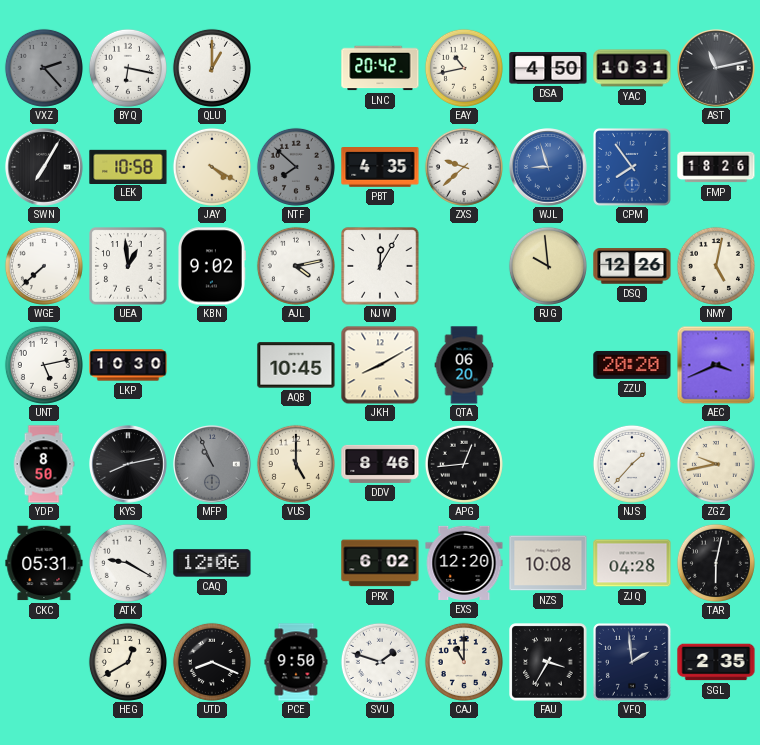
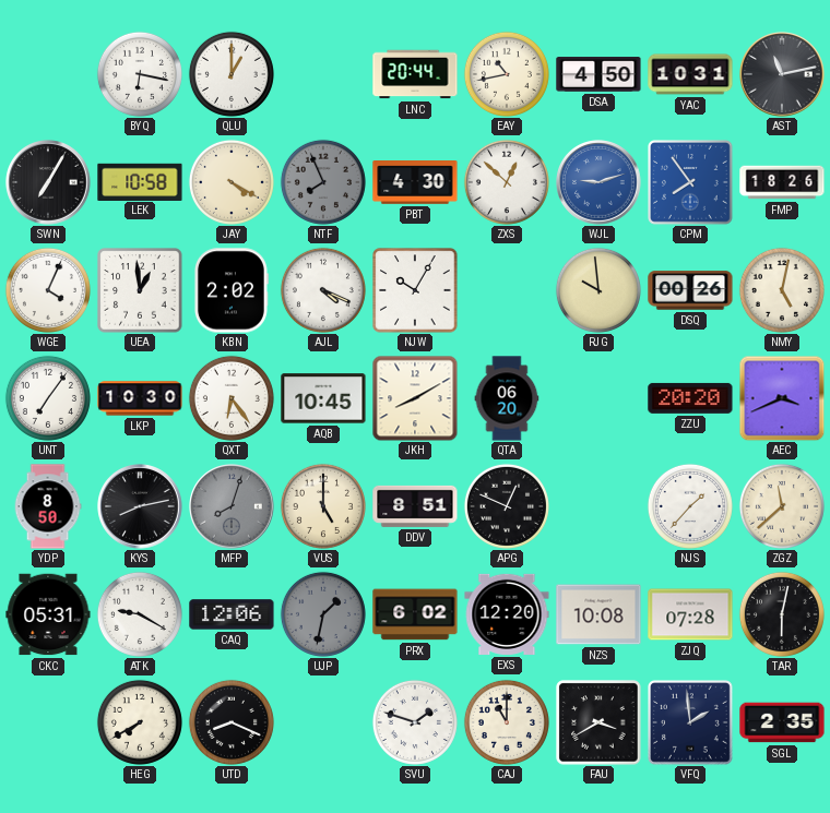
VXZ: 2:23 -> none (44, 68)
LNC: 20:42 -> 20:44 (415, 74)
NTF: 7:52 -> 7:56 (323, 182)
PBT: 4:35 -> 4:30 (415, 182)
ZXS: 9:38 -> 12:52 (507, 182)
WJL: 8:57 -> 9:12 (598, 182)
WGE: 7:38 -> 4:04 (48, 290)
KBN: 9:02 -> 2:02 (230, 290)
AJL: 4:13 -> 4:19 (323, 290)
NJW: 12:05 -> 10:05 (415, 290)
DSQ: 12:26 -> 00:26 (690, 290)
UNT: 5:13 -> 7:06 (48, 398)
QXT: none -> 6:24 (232, 398)
MFP: 10:56 -> 8:03 (232, 506)
DDV: 8:46 -> 8:51 (415, 506)
APG: 12:44 -> 12:49 (507, 506)
ZGZ: 9:43 -> 11:38 (782, 506)
UJP: none -> 1:32 (323, 614)
ZJQ: 04:28 -> 07:28 (690, 614)
HEG: 12:40 -> 7:40 (140, 722)
PCE: 9:50 -> none (296, 662)
FAU: 3:35 -> 3:40 (598, 722)
